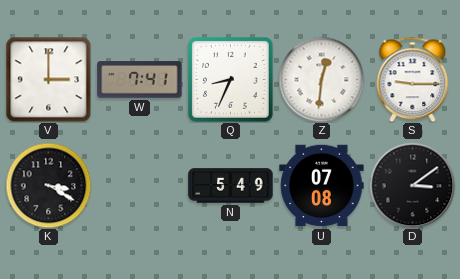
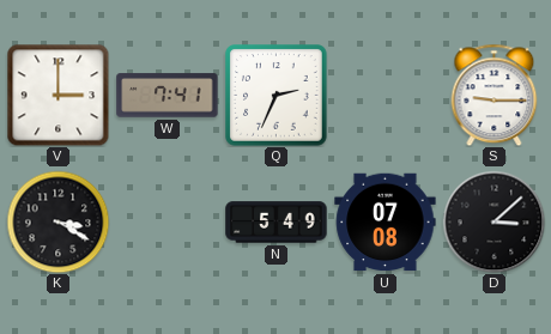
Q: 8:34 -> 2:34 (277, 96)
Z: 12:31 -> none (321, 79)
D: 3:09 -> 3:08 (494, 221)
